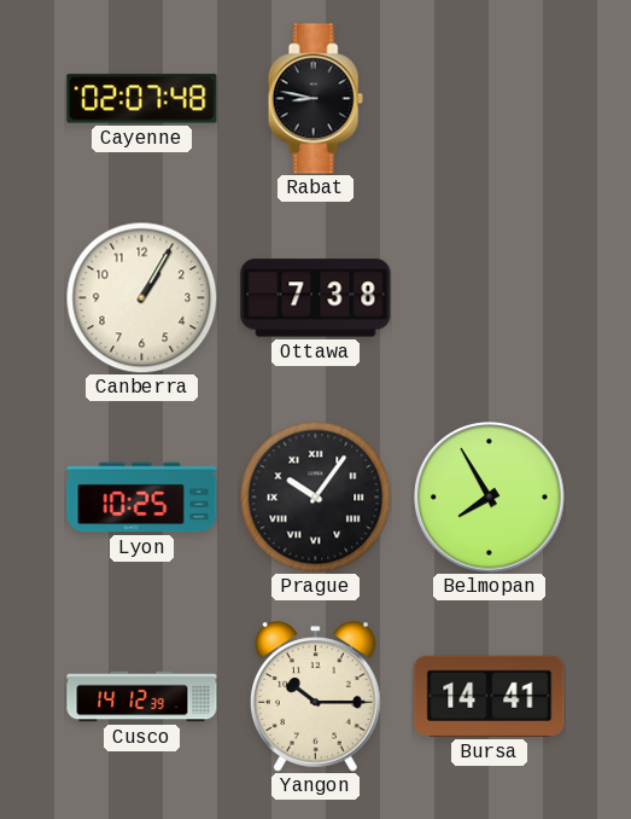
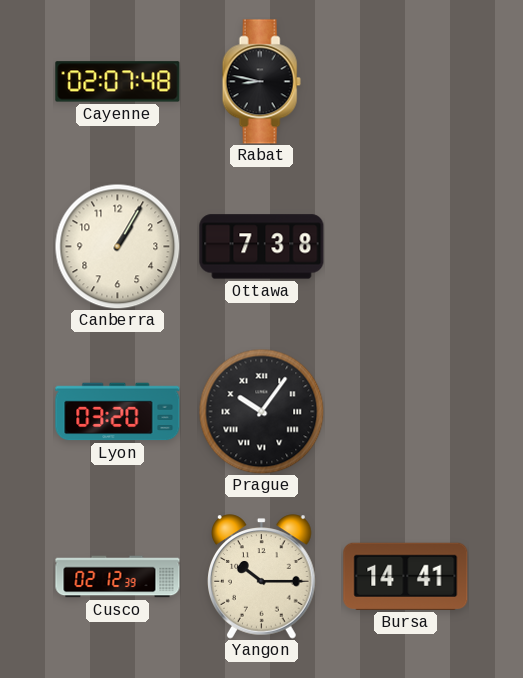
Lyon: 10:25 -> 03:20 (118, 412)
Belmopan: 7:55 -> none (490, 498)
Cusco: 14:12 -> 02:12 (118, 577)
